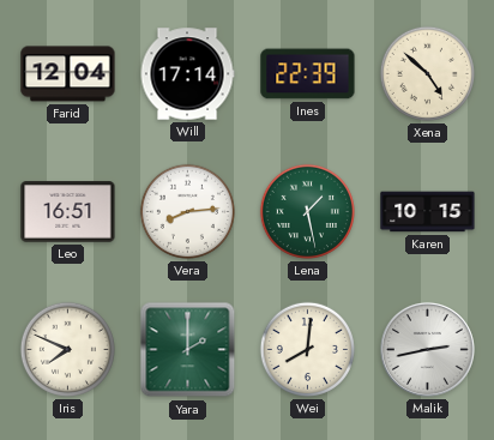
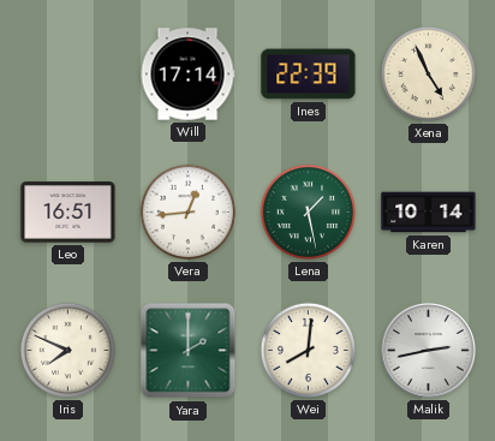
Farid: 12:04 -> none (68, 74)
Xena: 4:52 -> 4:56 (428, 73)
Vera: 8:14 -> 12:44 (187, 211)
Karen: 10:15 -> 10:14 (429, 213)
